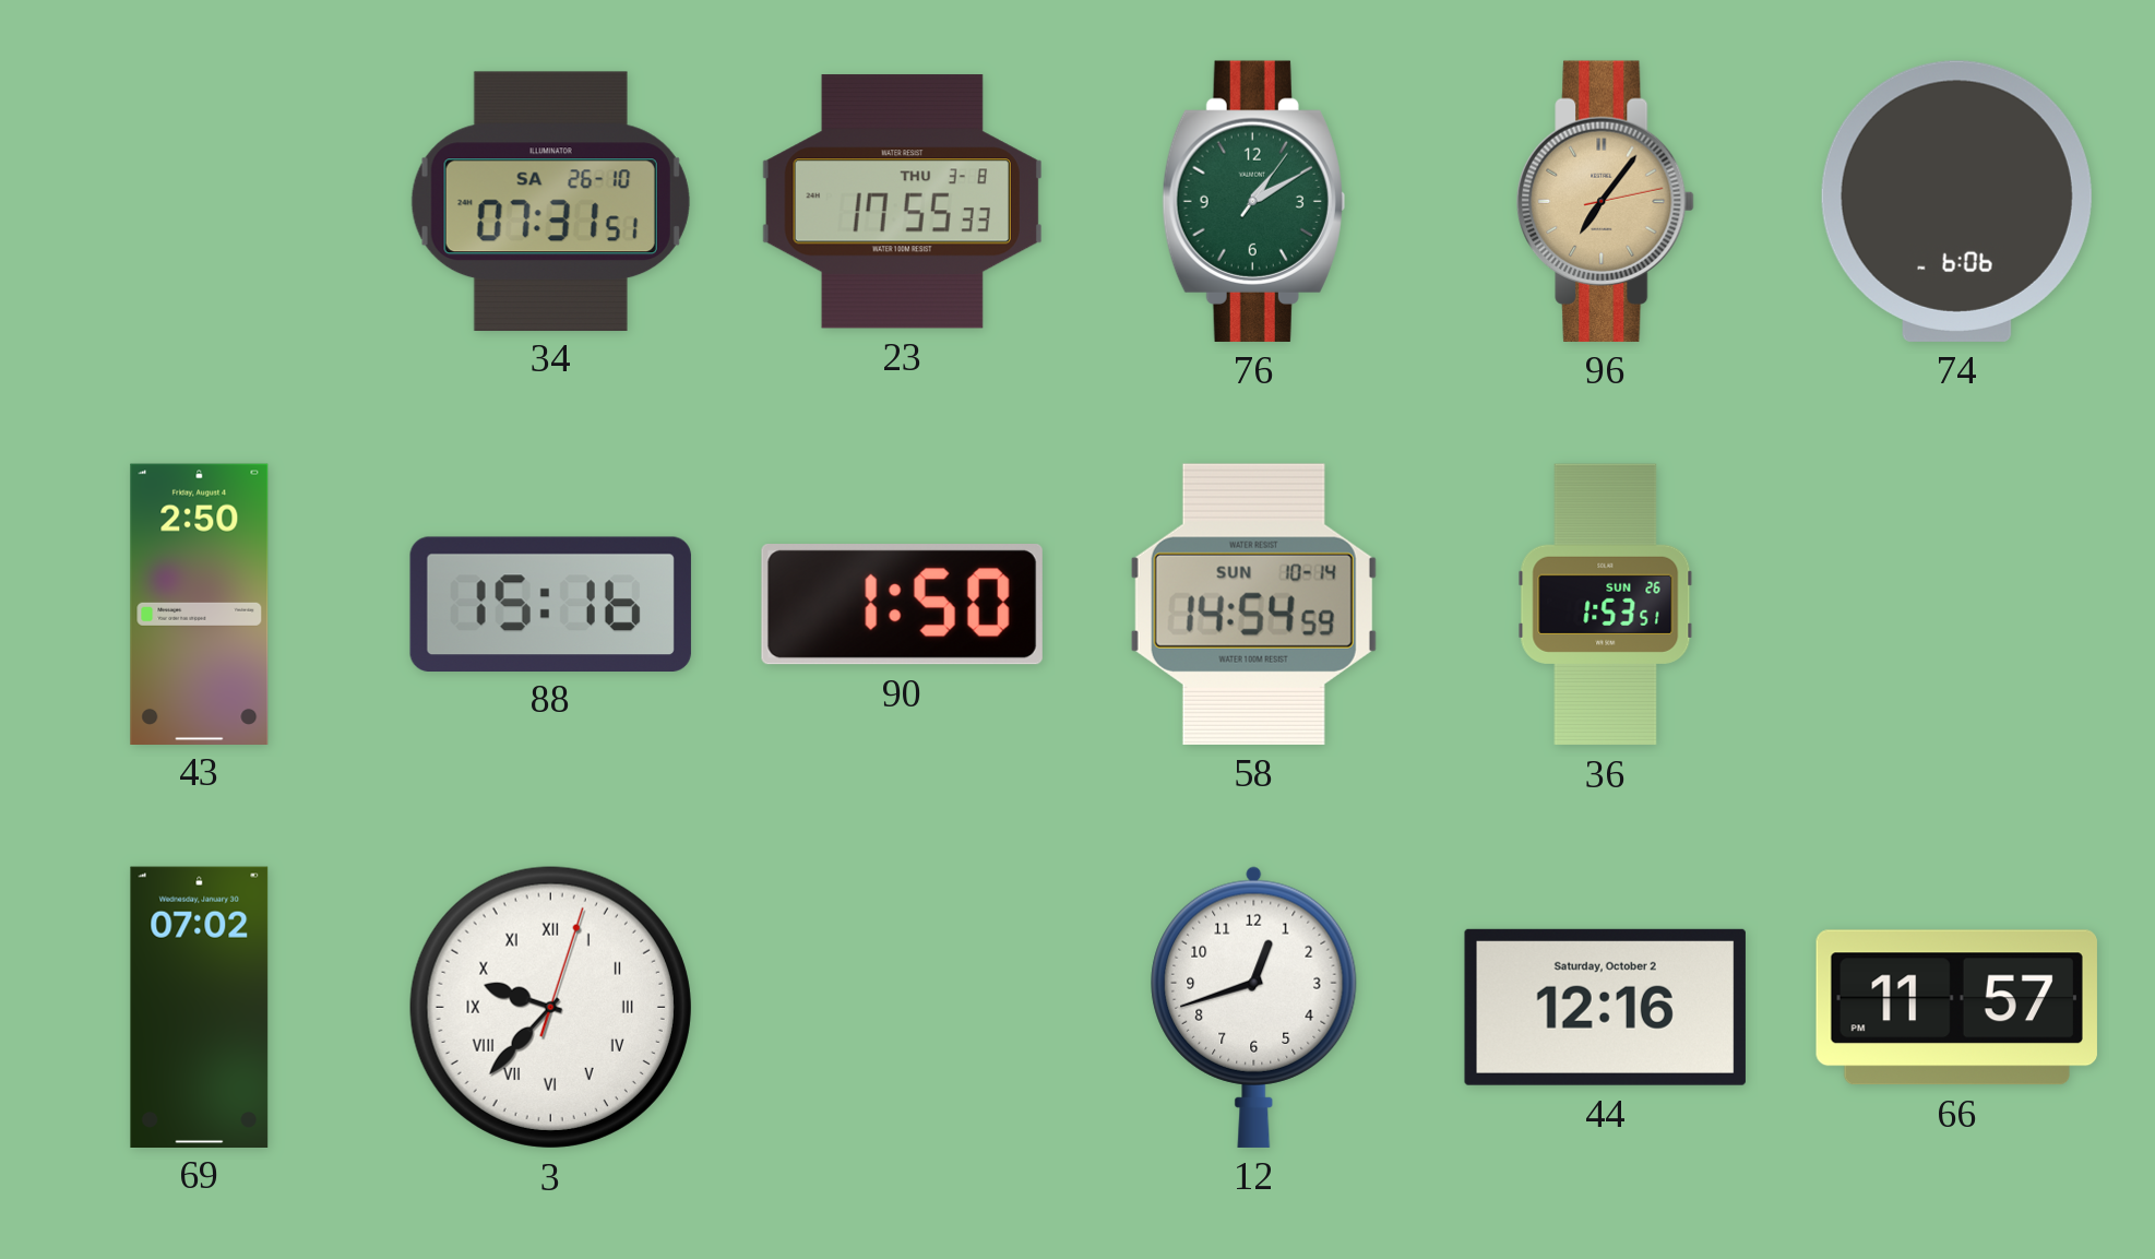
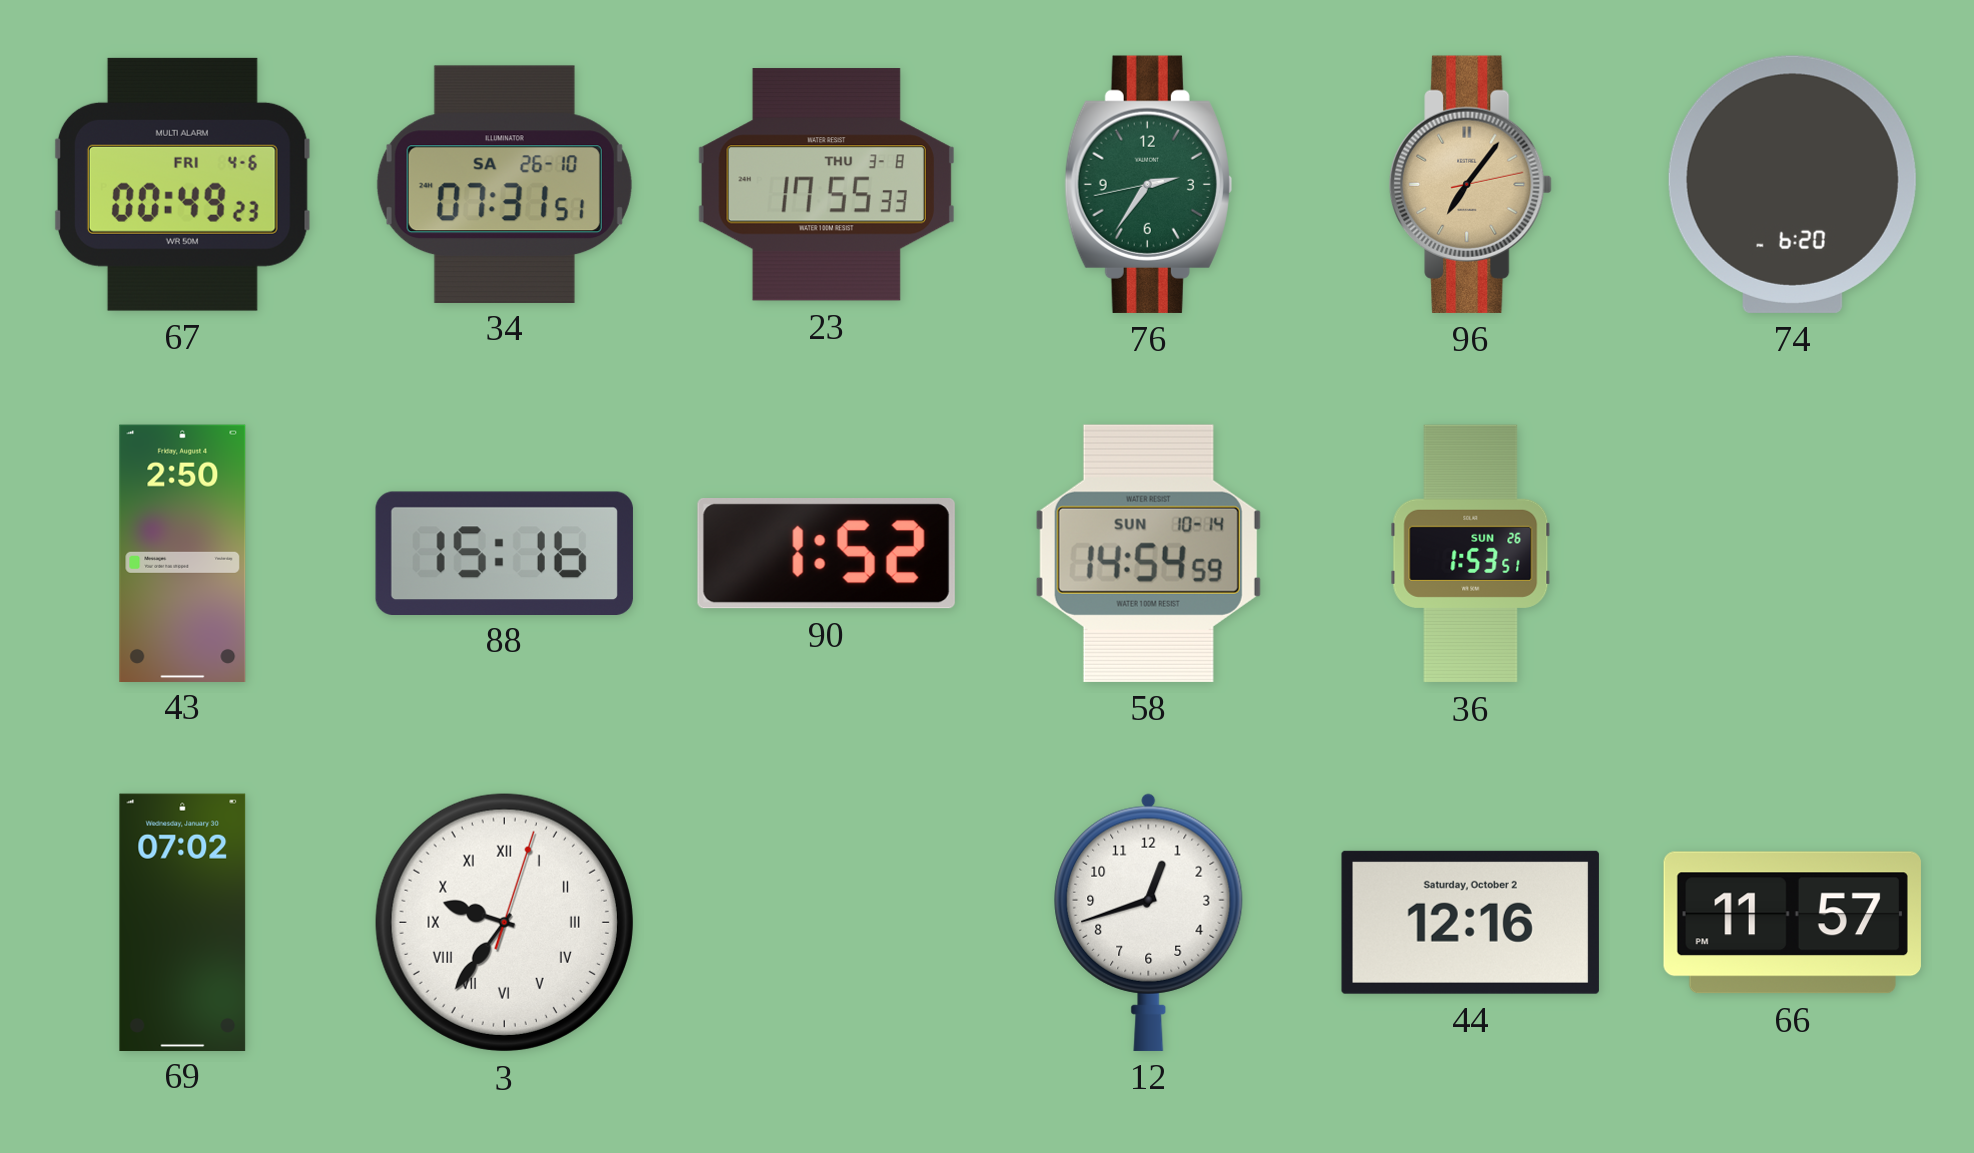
67: none -> 00:49 (182, 184)
76: 1:10 -> 2:35 (1148, 184)
74: 6:06 -> 6:20 (1792, 184)
90: 1:50 -> 1:52 (826, 554)
3: 9:37 -> 9:36 (504, 922)
